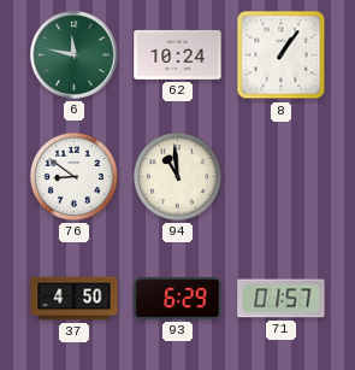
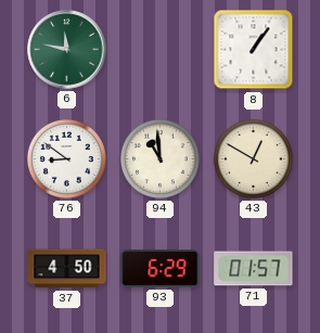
62: 10:24 -> none (178, 54)
43: none -> 12:50 (253, 158)
